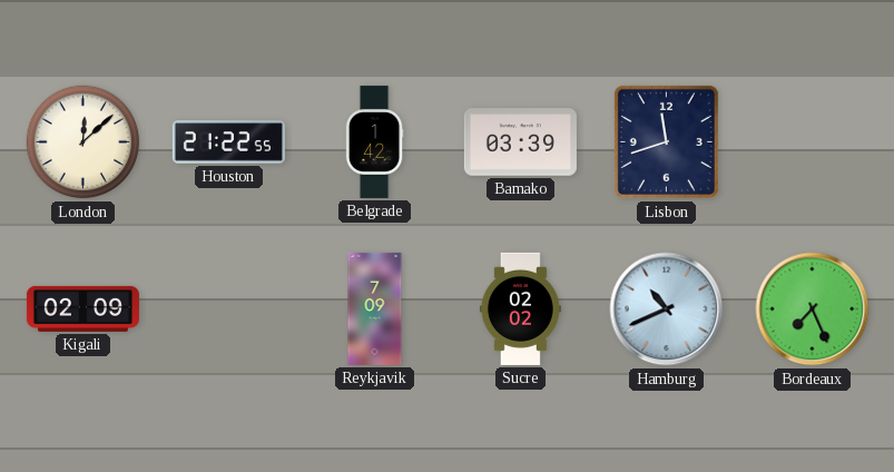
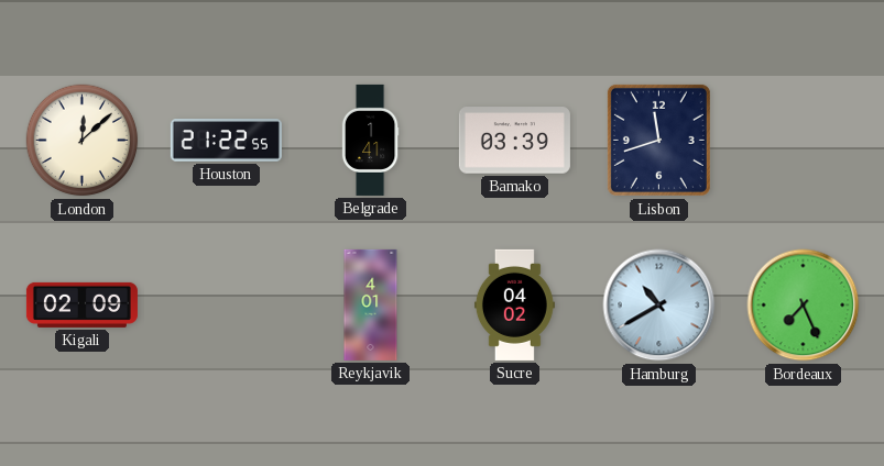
Belgrade: 1:42 -> 1:41 (370, 140)
Reykjavik: 7:09 -> 4:01 (371, 304)
Sucre: 02:02 -> 04:02 (514, 304)
Hamburg: 10:41 -> 10:40 (659, 306)
